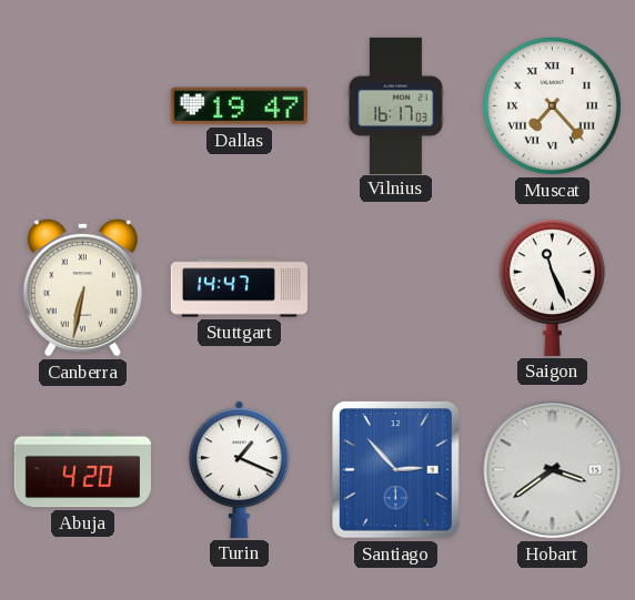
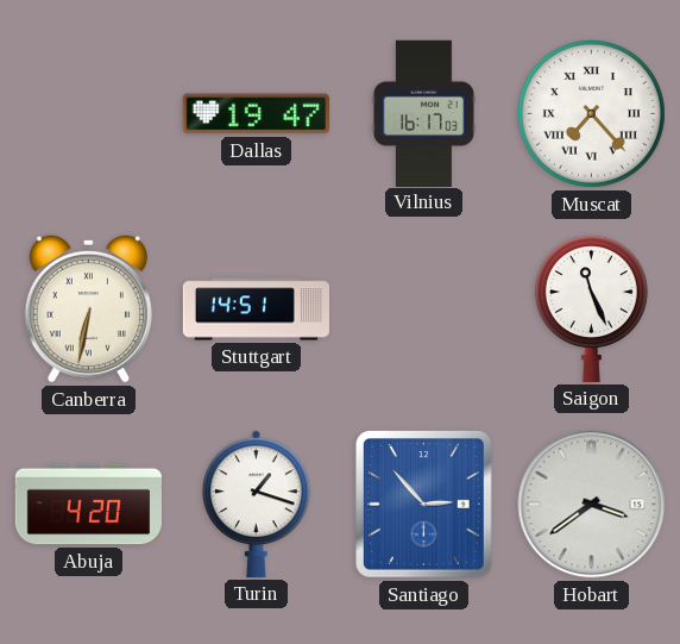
Stuttgart: 14:47 -> 14:51 (256, 310)
Turin: 1:19 -> 1:18 (257, 504)
